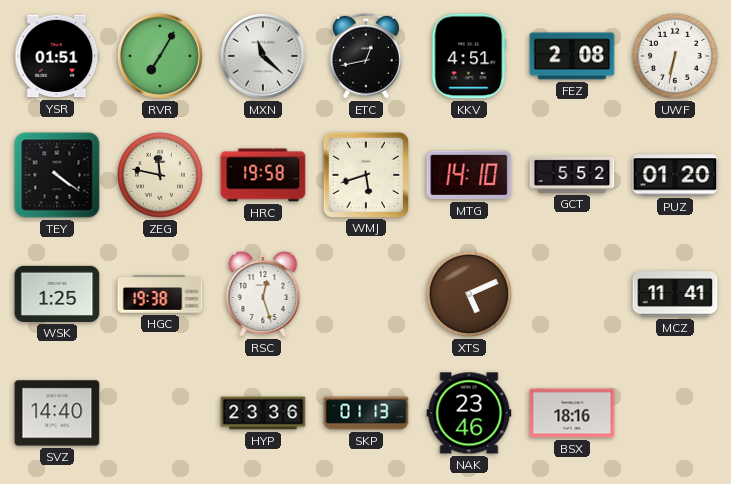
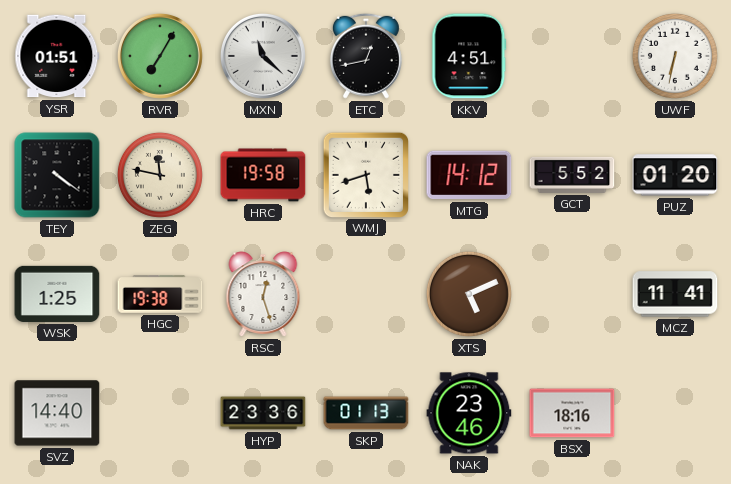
FEZ: 2:08 -> none (572, 56)
MTG: 14:10 -> 14:12 (469, 175)
